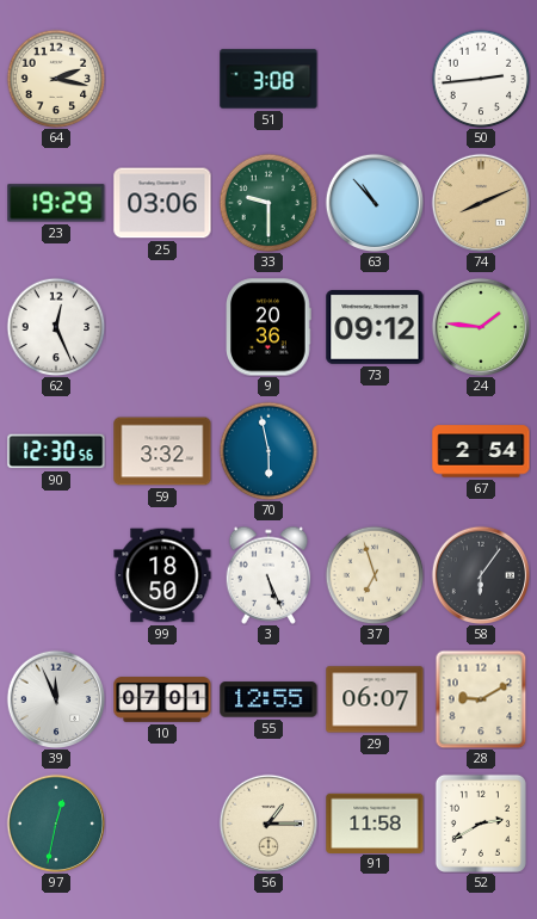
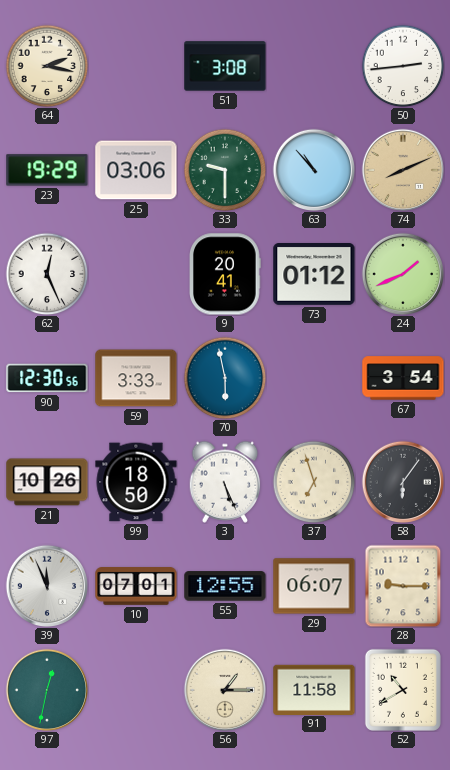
9: 20:36 -> 20:41 (226, 274)
73: 09:12 -> 01:12 (314, 275)
24: 1:46 -> 1:41 (402, 273)
59: 3:32 -> 3:33 (136, 378)
67: 2:54 -> 3:54 (403, 378)
21: none -> 10:26 (47, 482)
28: 9:10 -> 9:15 (403, 586)
52: 2:40 -> 10:40 (403, 690)
